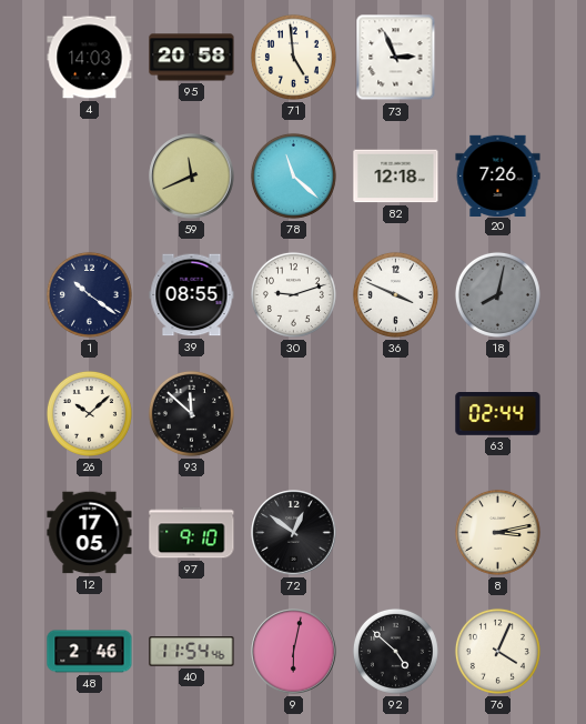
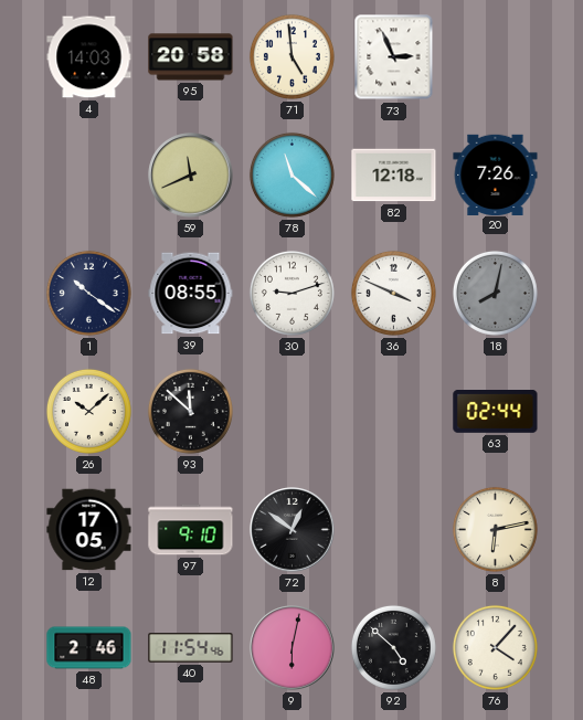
8: 3:13 -> 6:13 (495, 529)
76: 4:04 -> 4:07 (495, 647)
